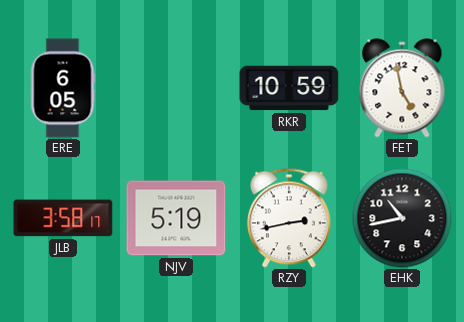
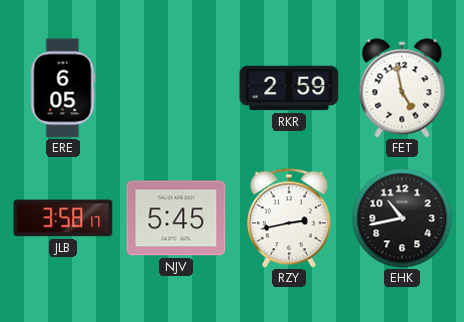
RKR: 10:59 -> 2:59 (289, 88)
NJV: 5:19 -> 5:45 (176, 218)
